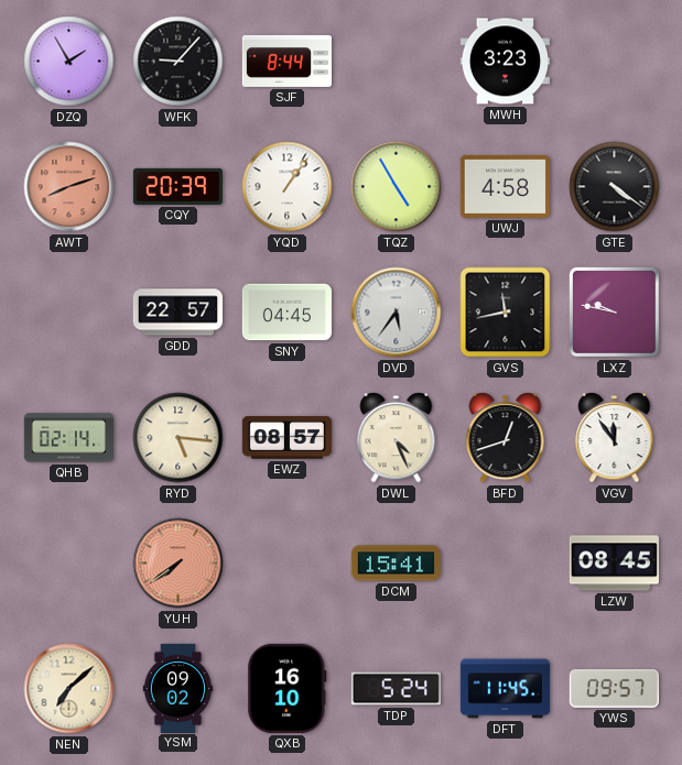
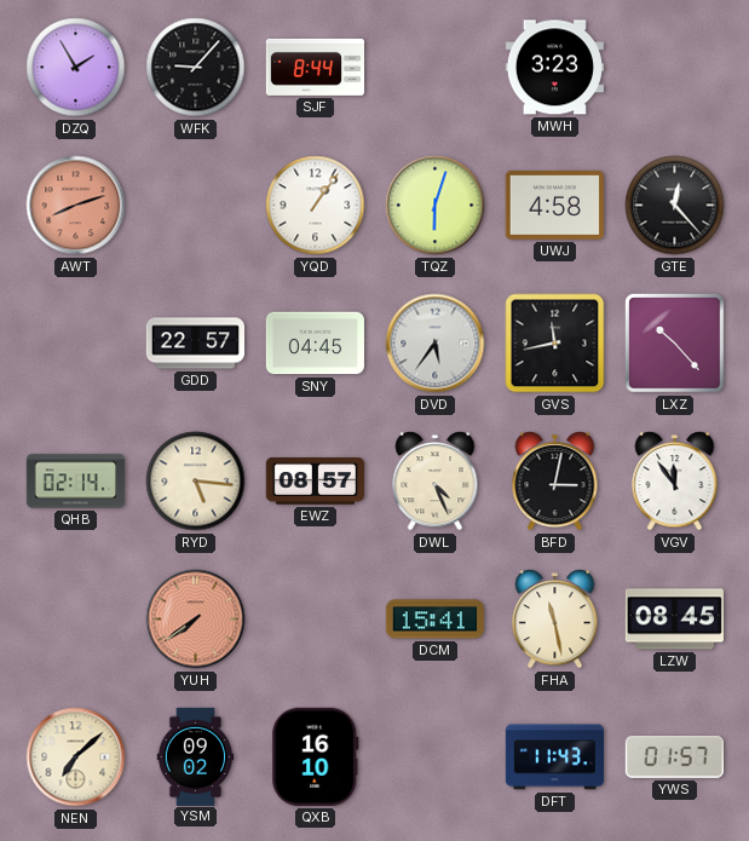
CQY: 20:39 -> none (177, 186)
TQZ: 4:55 -> 6:03 (436, 206)
GTE: 4:21 -> 12:23 (675, 206)
LXZ: 9:47 -> 10:23 (675, 344)
BFD: 12:42 -> 3:02 (555, 482)
FHA: none -> 11:28 (555, 620)
TDP: 5:24 -> none (396, 689)
DFT: 11:45 -> 11:43 (554, 758)
YWS: 09:57 -> 01:57 (674, 758)
